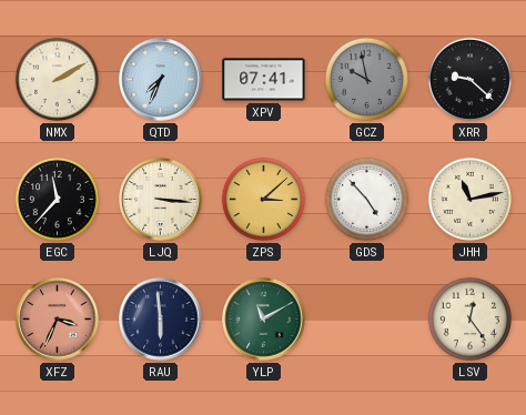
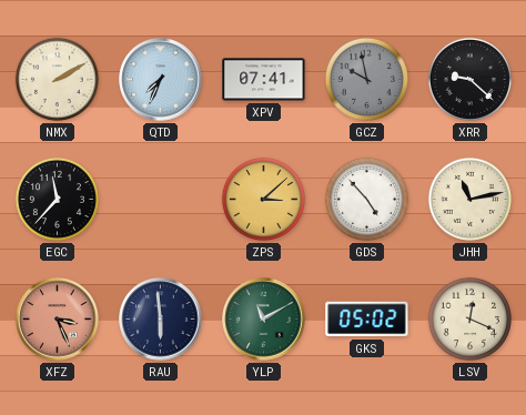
LJQ: 3:16 -> none (161, 200)
XFZ: 3:34 -> 3:26 (58, 320)
GKS: none -> 05:02 (367, 320)
LSV: 12:24 -> 12:19 (469, 318)
